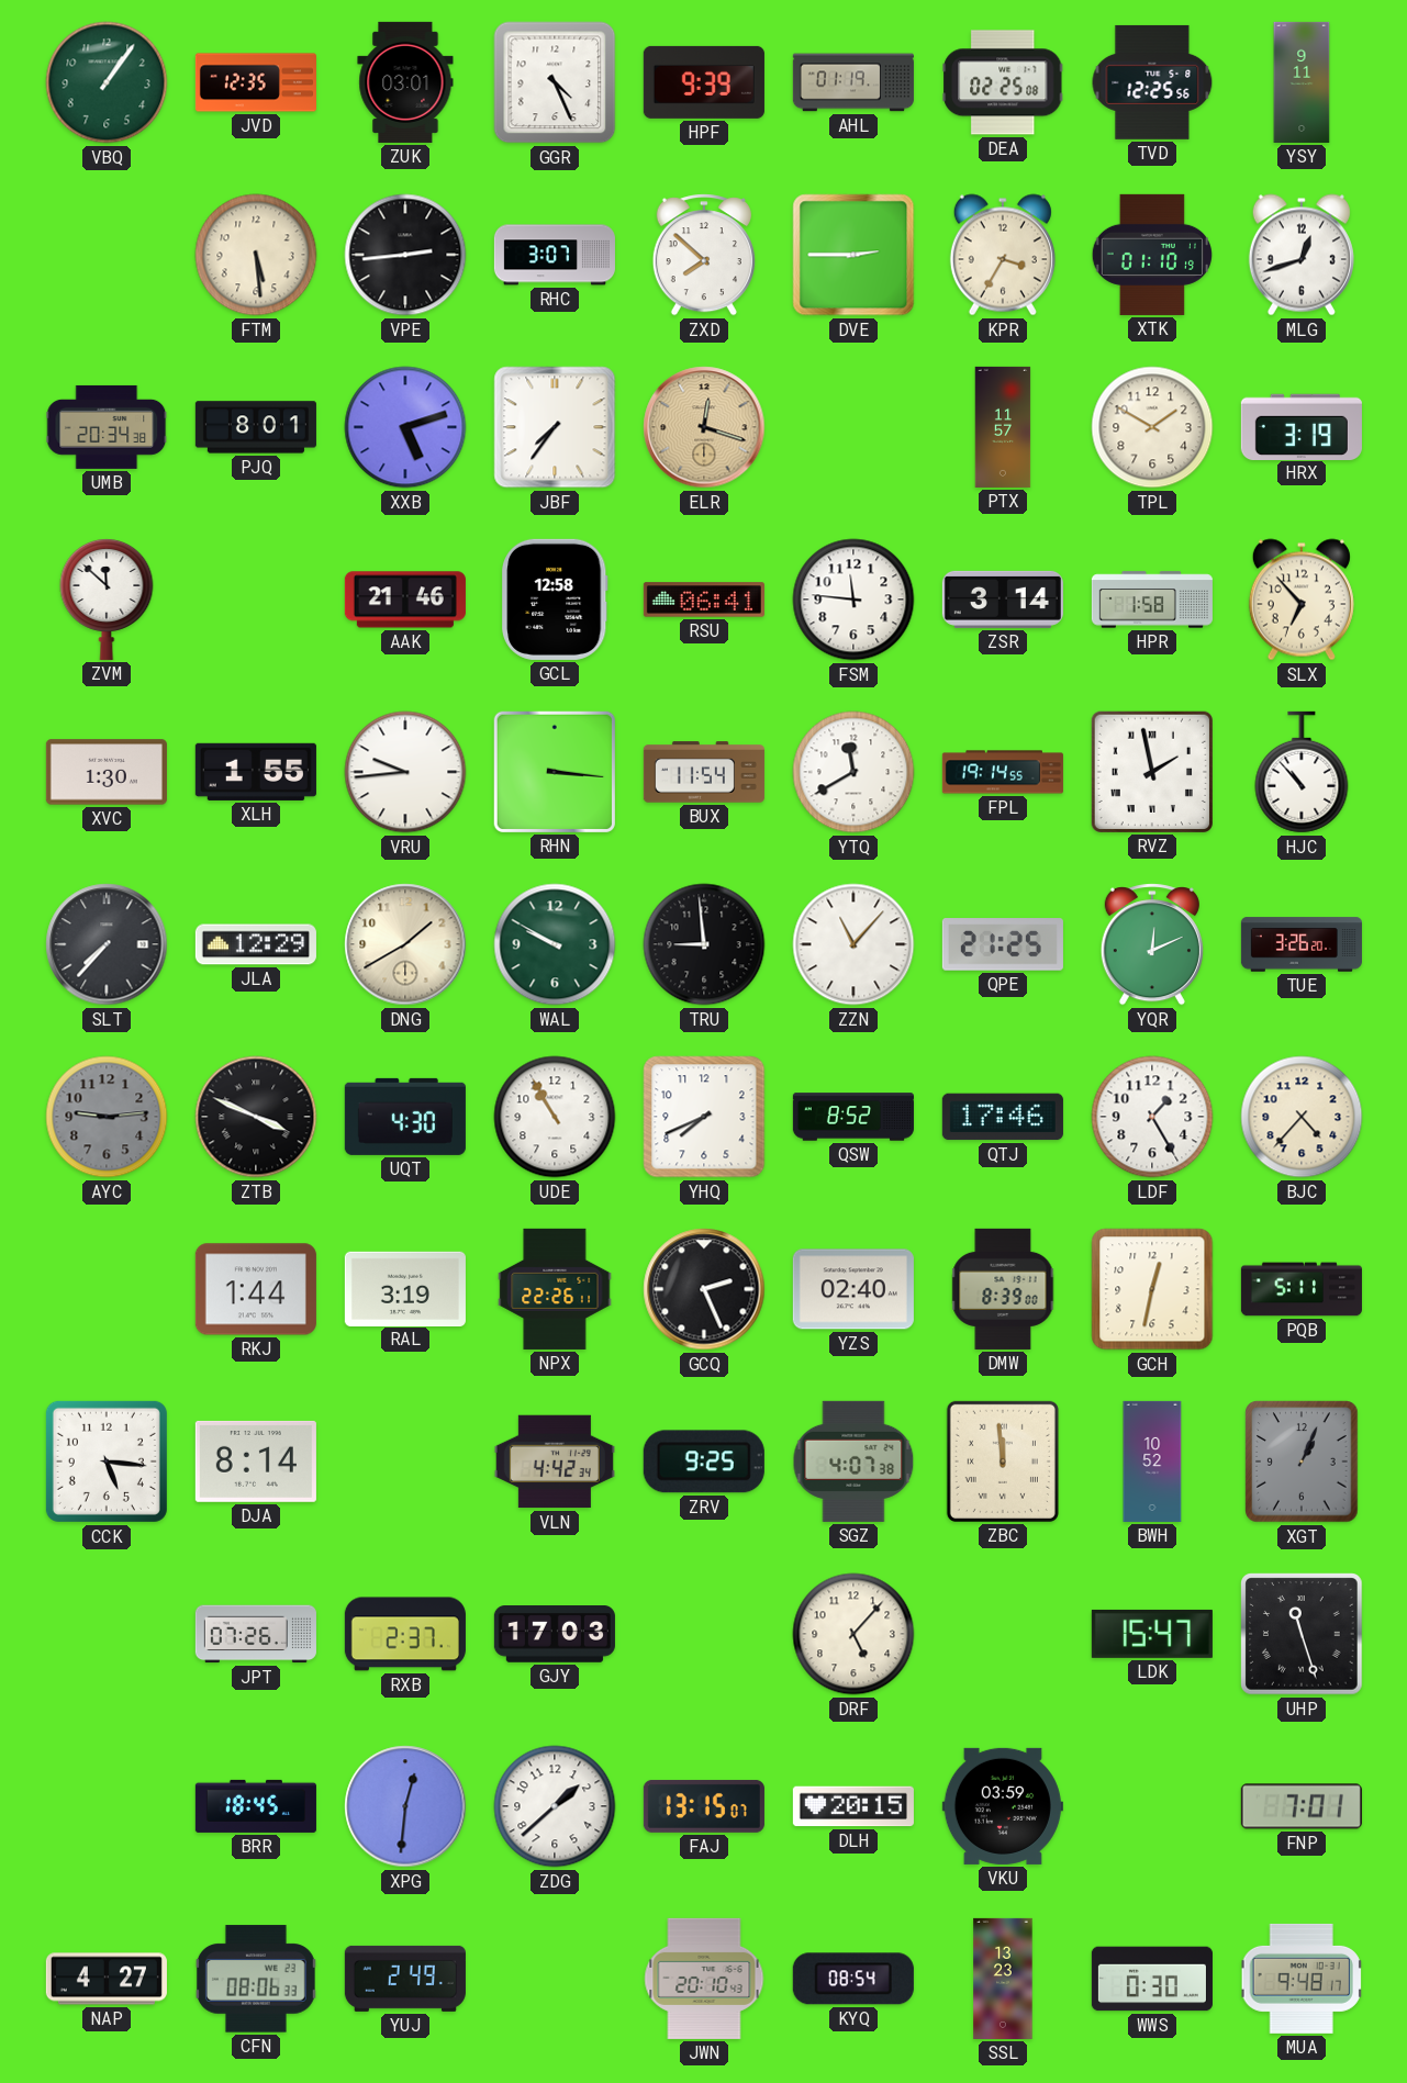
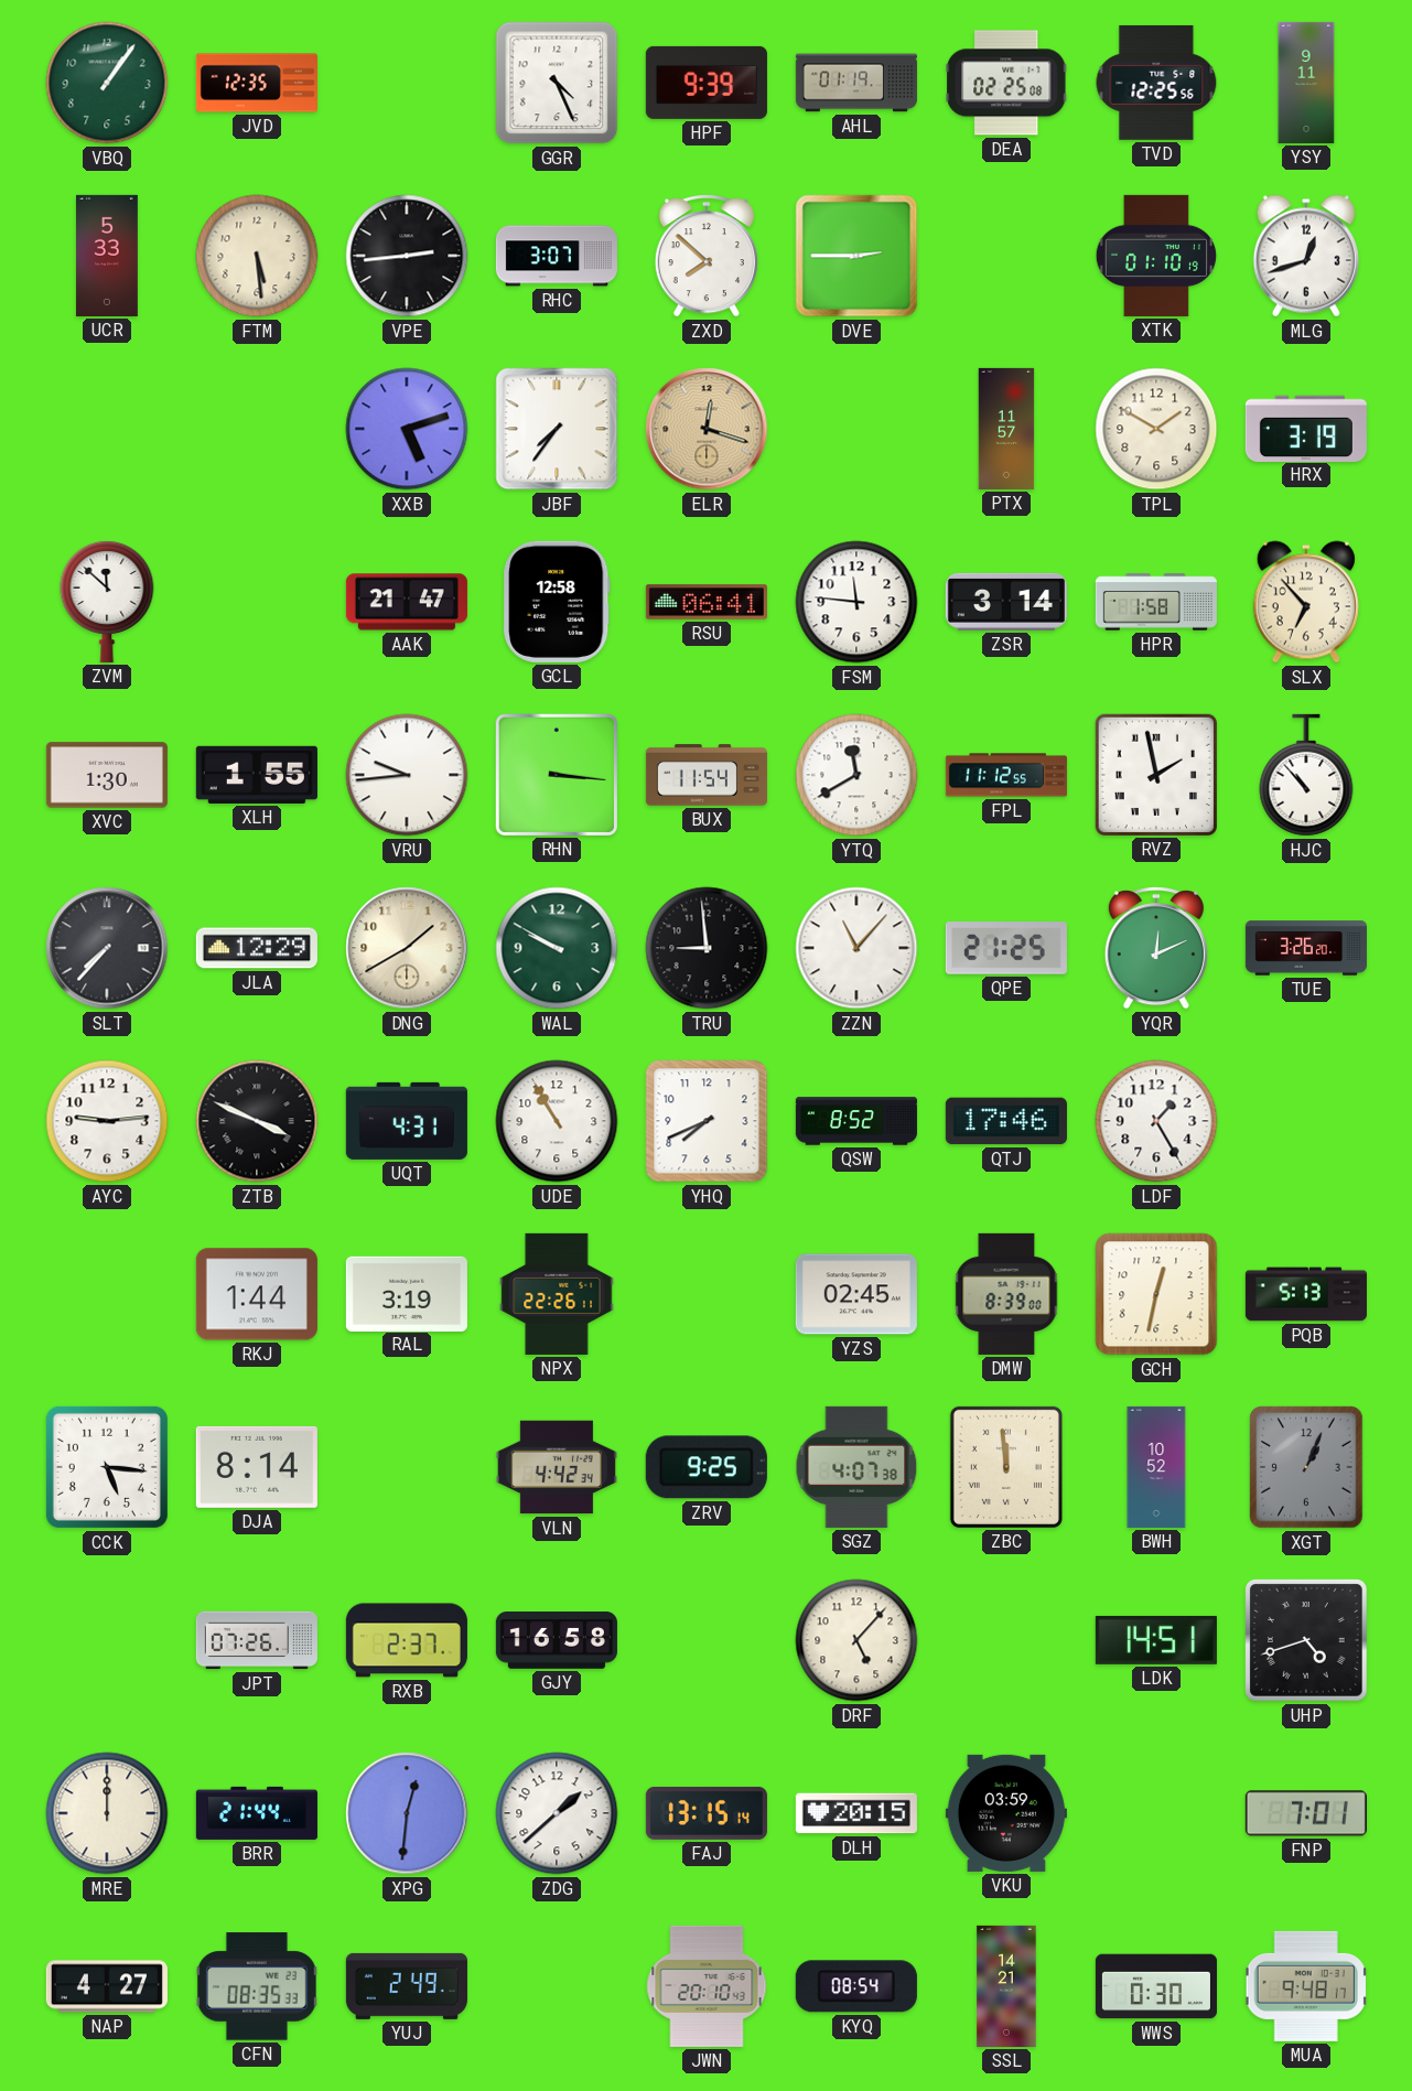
ZUK: 03:01 -> none (405, 82)
UCR: none -> 5:33 (107, 256)
KPR: 3:35 -> none (1003, 255)
UMB: 20:34 -> none (107, 427)
PJQ: 8:01 -> none (256, 427)
AAK: 21:46 -> 21:47 (407, 602)
FPL: 19:14 -> 11:12 (1006, 775)
AYC dial: grey -> white (107, 1121)
UQT: 4:30 -> 4:31 (407, 1121)
BJC: 4:37 -> none (1302, 1117)
GCQ: 2:26 -> none (704, 1289)
YZS: 02:40 -> 02:45 (856, 1294)
PQB: 5:11 -> 5:13 (1306, 1294)
GJY: 17:03 -> 16:58 (557, 1641)
LDK: 15:47 -> 14:51 (1156, 1640)
UHP: 11:27 -> 4:42 (1306, 1640)
MRE: none -> 12:00 (107, 1813)
BRR: 18:45 -> 21:44 (257, 1813)
FAJ: 13:15:07 -> 13:15:14 (707, 1813)
CFN: 08:06 -> 08:35 (257, 1986)
SSL: 13:23 -> 14:21 (1006, 1986)
